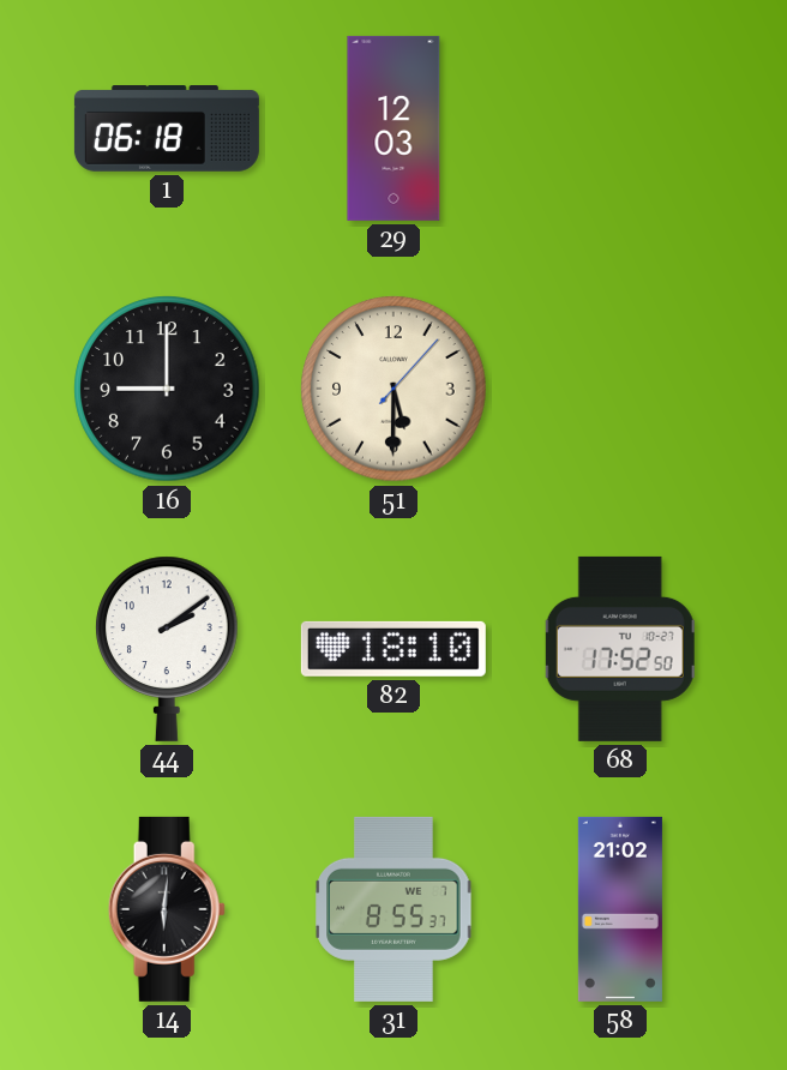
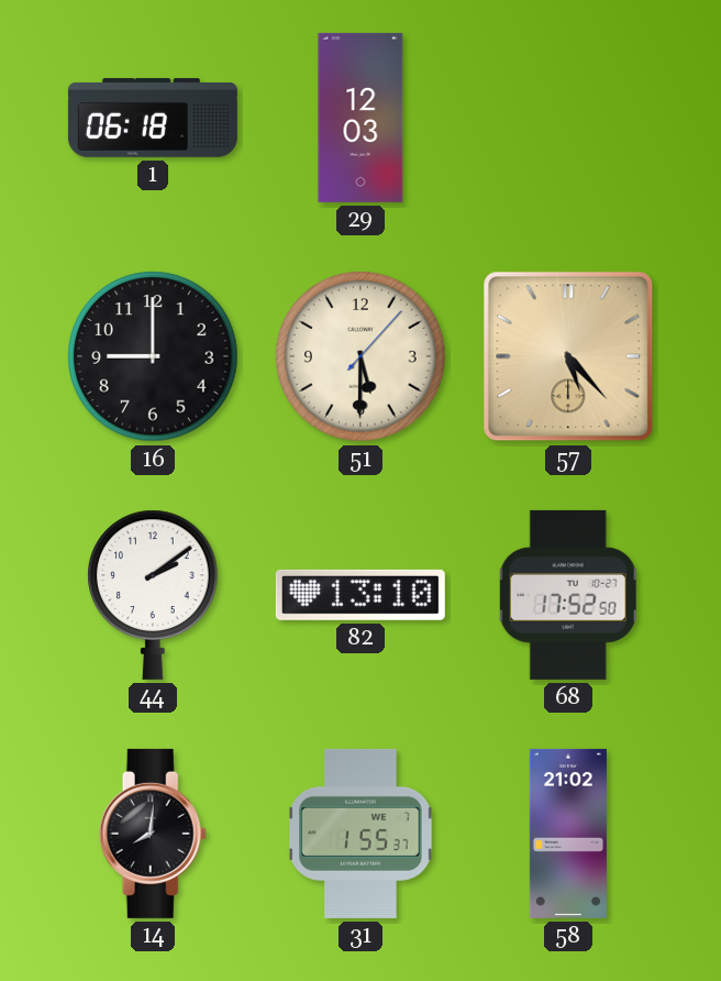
57: none -> 5:23 (568, 356)
82: 18:10 -> 13:10 (360, 595)
14: 6:01 -> 8:01 (153, 834)
31: 8:55 -> 1:55 (360, 834)
